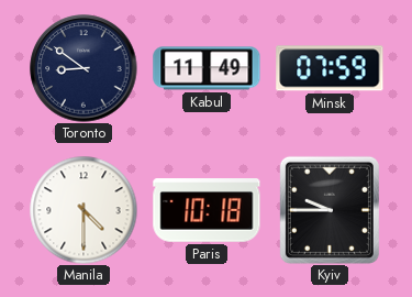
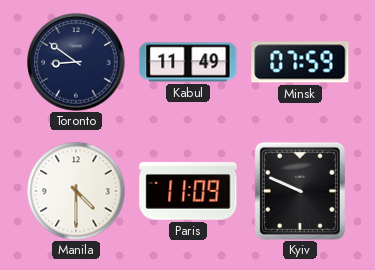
Paris: 10:18 -> 11:09 (188, 191)
Kyiv: 9:45 -> 9:49 (300, 191)
